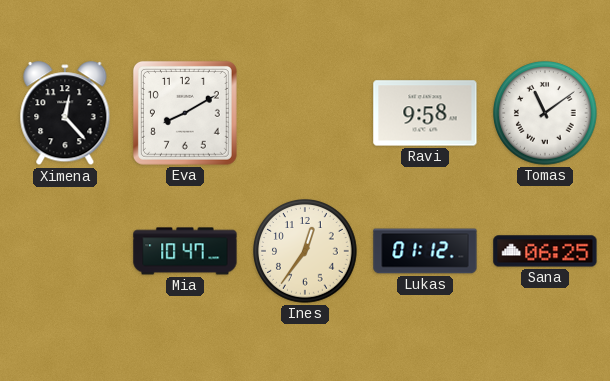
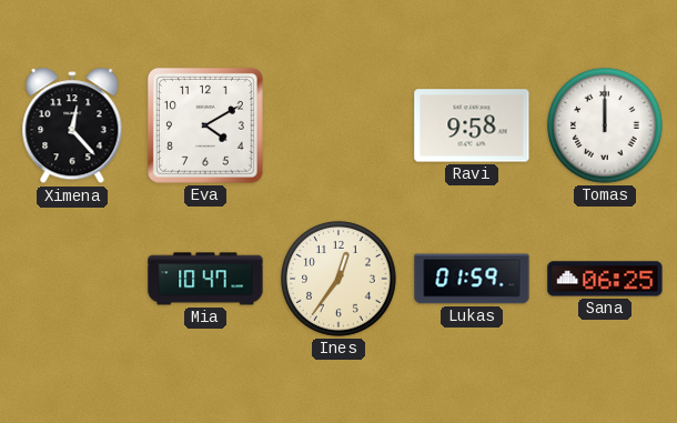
Eva: 8:10 -> 4:10 (205, 125)
Tomas: 11:09 -> 12:00 (606, 127)
Lukas: 01:12 -> 01:59 (472, 279)
